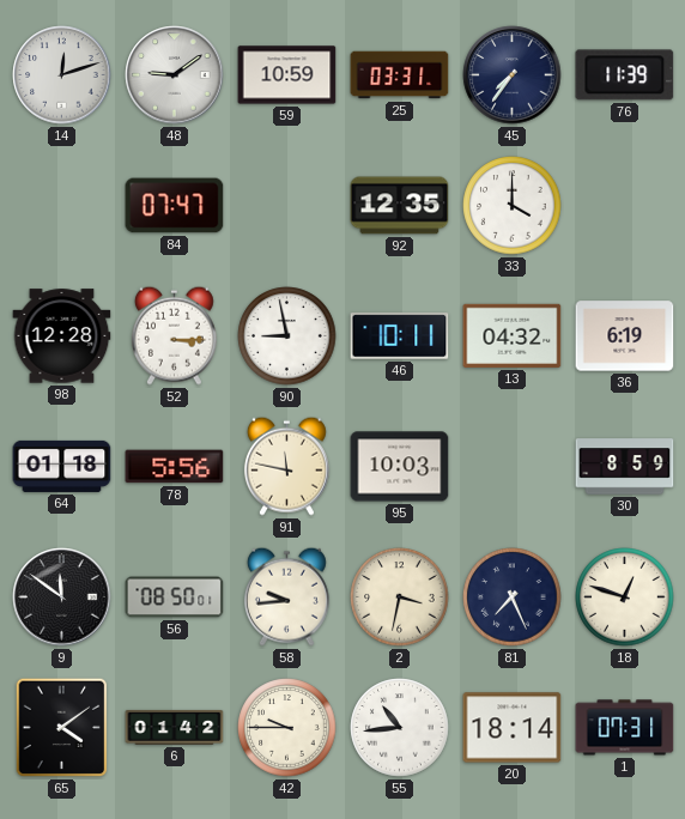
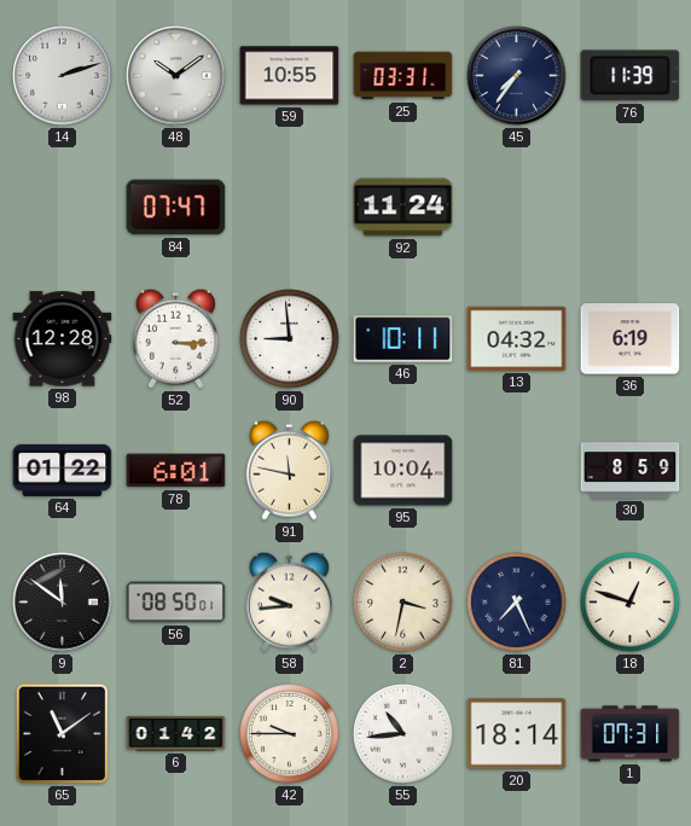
14: 12:12 -> 2:12 (63, 76)
48: 9:09 -> 10:09 (176, 76)
59: 10:59 -> 10:55 (290, 76)
92: 12:35 -> 11:24 (403, 208)
33: 4:00 -> none (513, 206)
90: 8:58 -> 8:59 (290, 339)
64: 01:18 -> 01:22 (63, 470)
78: 5:56 -> 6:01 (176, 471)
95: 10:03 -> 10:04 (403, 471)
65: 4:09 -> 11:09 (63, 734)
